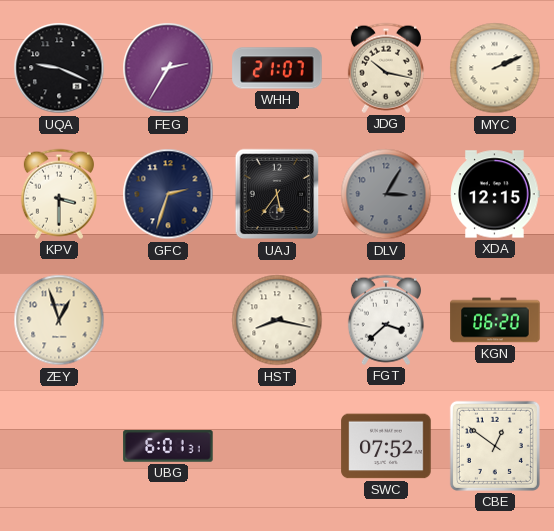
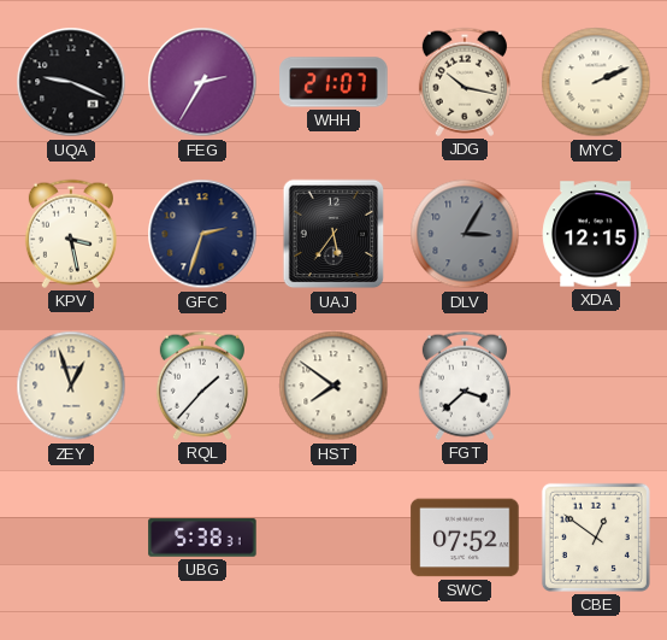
KPV: 3:30 -> 3:28 (71, 234)
RQL: none -> 1:37 (202, 386)
HST: 8:17 -> 7:51 (333, 386)
KGN: 06:20 -> none (495, 320)
UBG: 6:01 -> 5:38 (202, 538)
